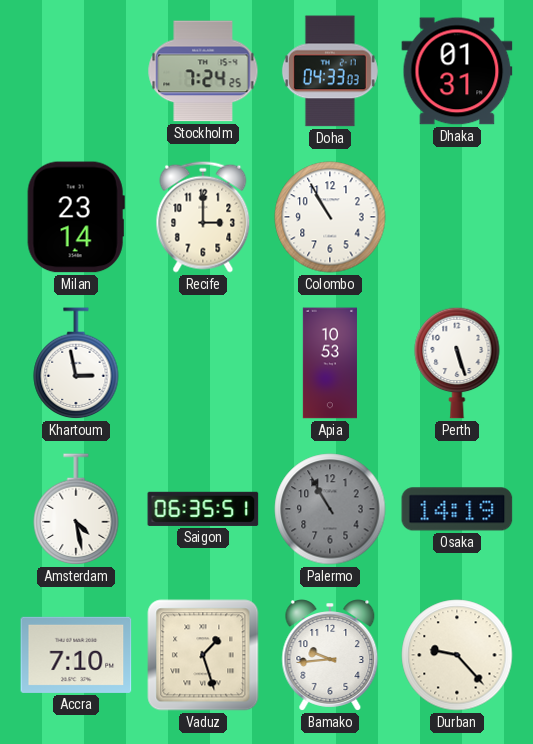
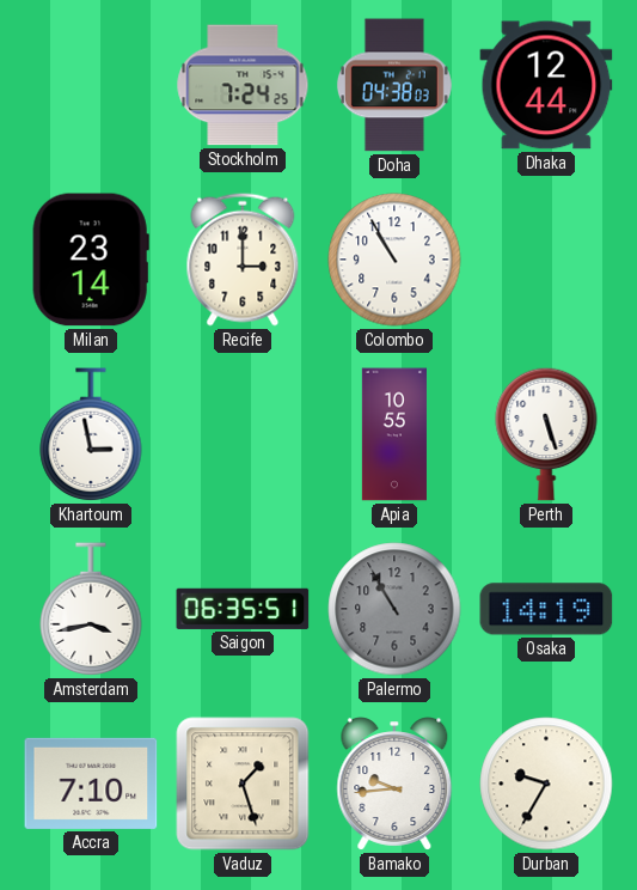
Doha: 04:33 -> 04:38 (394, 85)
Dhaka: 01:31 -> 12:44 (546, 85)
Apia: 10:53 -> 10:55 (394, 434)
Amsterdam: 4:28 -> 3:43 (91, 610)
Durban: 9:23 -> 9:35 (546, 784)
